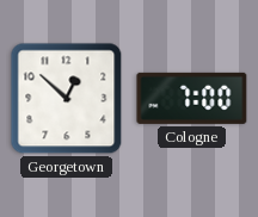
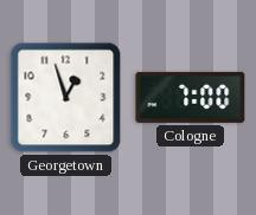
Georgetown: 12:52 -> 12:57 (66, 98)
